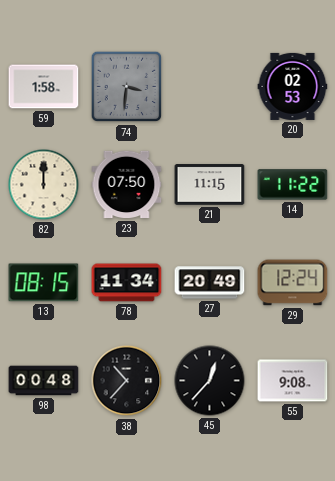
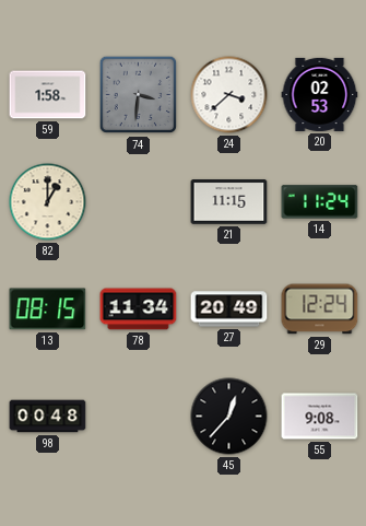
24: none -> 3:38 (229, 95)
82: 12:00 -> 1:00 (48, 202)
23: 07:50 -> none (127, 185)
14: 11:22 -> 11:24 (320, 202)
38: 10:37 -> none (127, 381)
